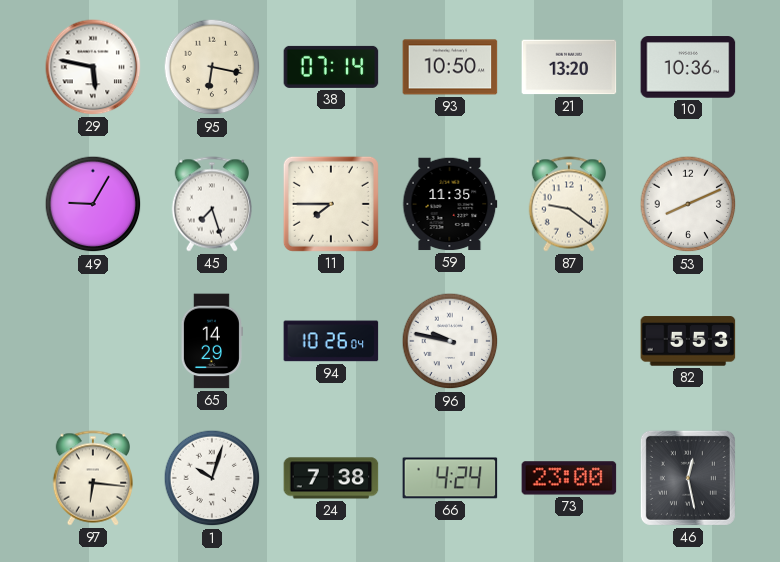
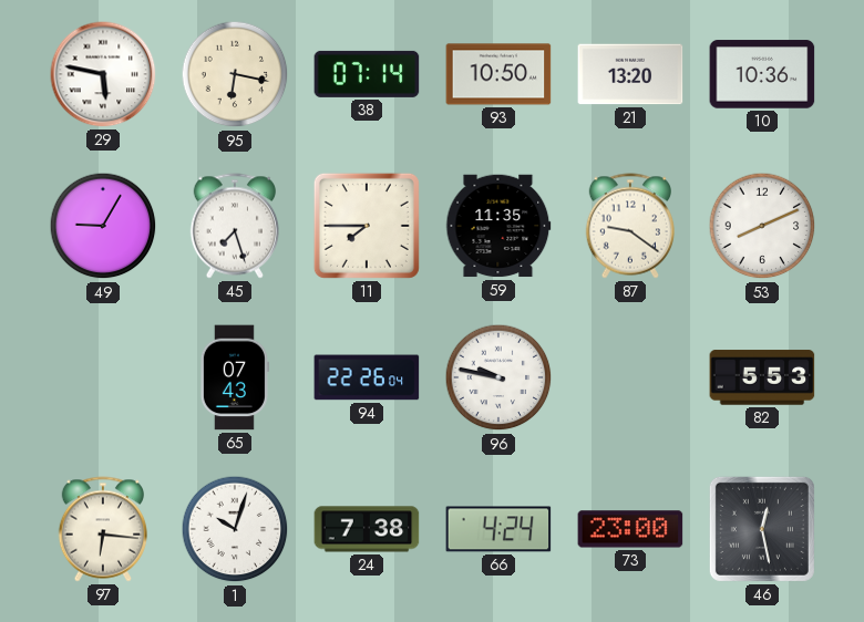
65: 14:29 -> 07:43 (234, 377)
94: 10:26 -> 22:26 (367, 377)
